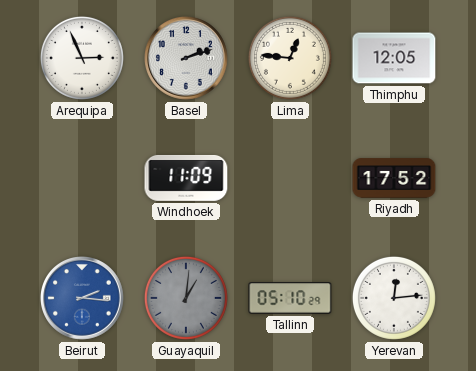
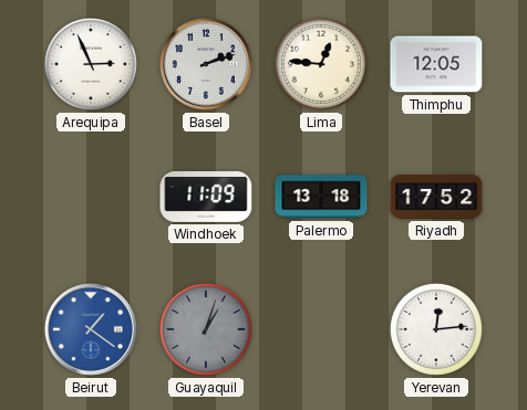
Palermo: none -> 13:18 (321, 197)
Beirut: 2:16 -> 1:21 (92, 330)
Guayaquil: 1:01 -> 1:03 (206, 329)
Tallinn: 05:10 -> none (290, 298)
